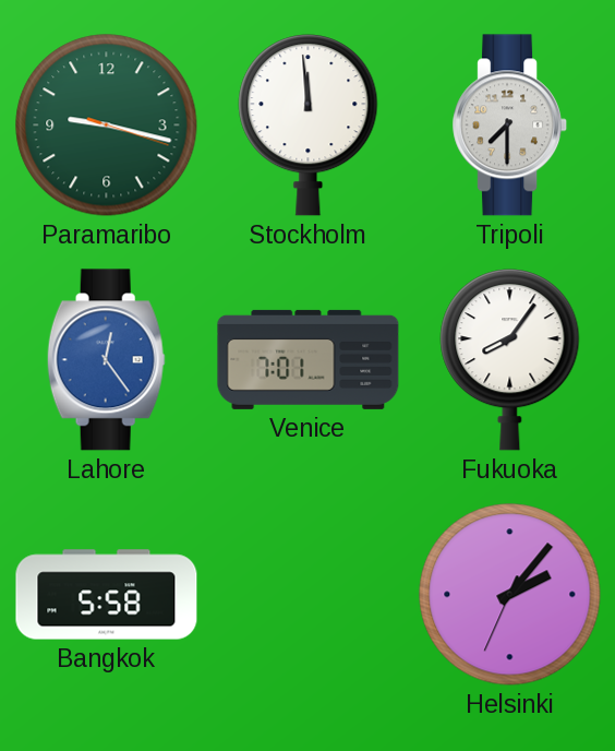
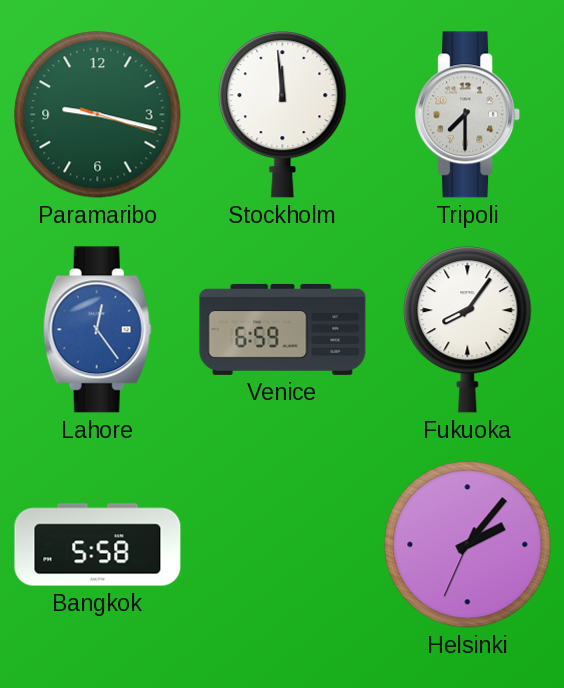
Venice: 7:01 -> 6:59 (283, 329)
